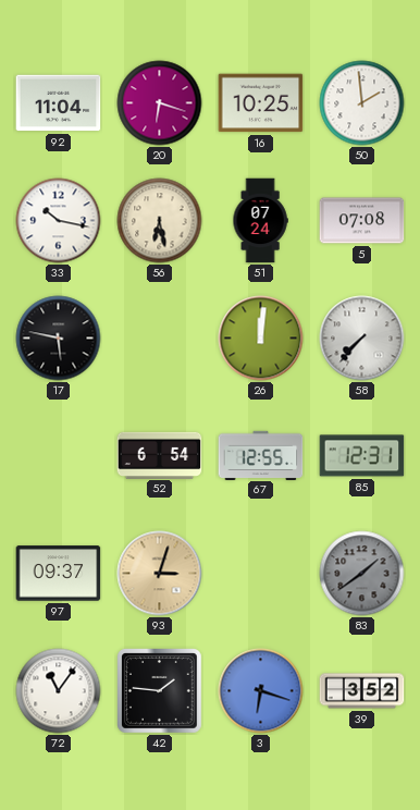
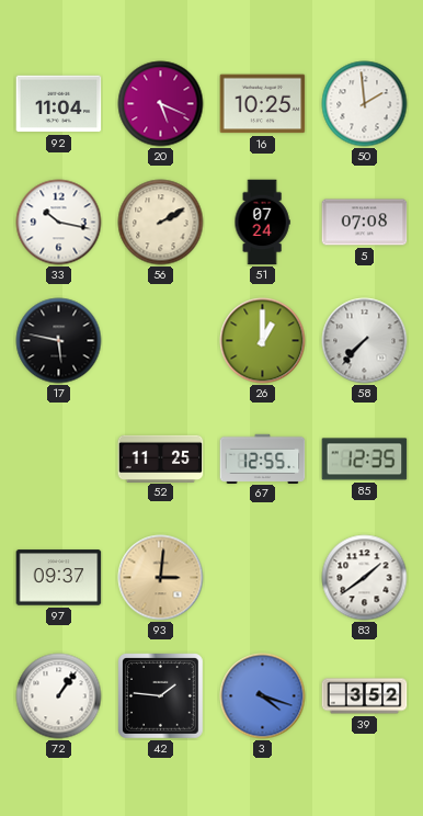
20: 6:18 -> 5:19 (161, 104)
56: 6:28 -> 2:10 (161, 223)
26: 12:01 -> 1:00 (263, 341)
52: 6:54 -> 11:25 (161, 458)
85: 12:31 -> 12:35 (365, 460)
93: 3:03 -> 3:01 (161, 578)
83 dial: grey -> white (365, 578)
72: 11:06 -> 1:06 (59, 696)
3: 6:18 -> 4:18 (263, 696)
